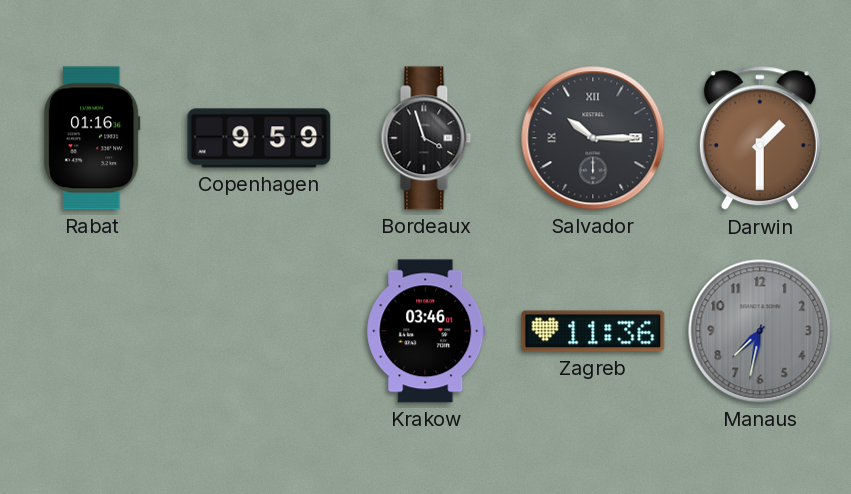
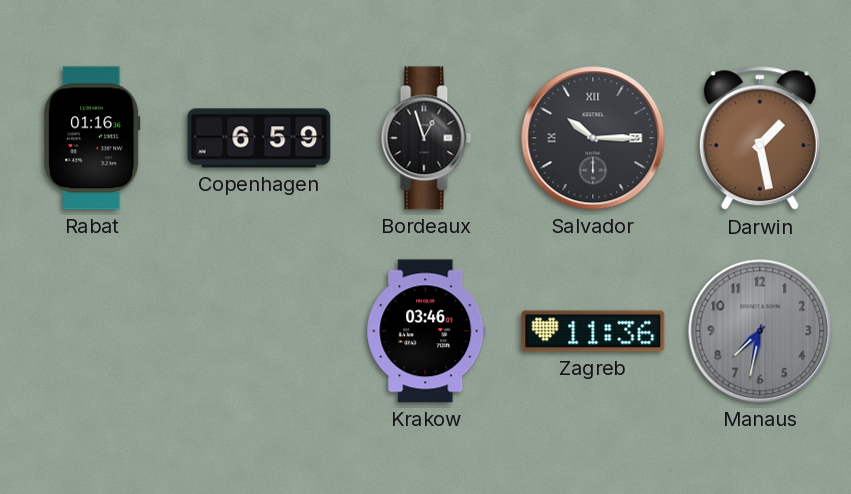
Copenhagen: 9:59 -> 6:59 (259, 138)
Bordeaux: 3:57 -> 12:57 (426, 138)
Darwin: 1:30 -> 1:28 (760, 139)
